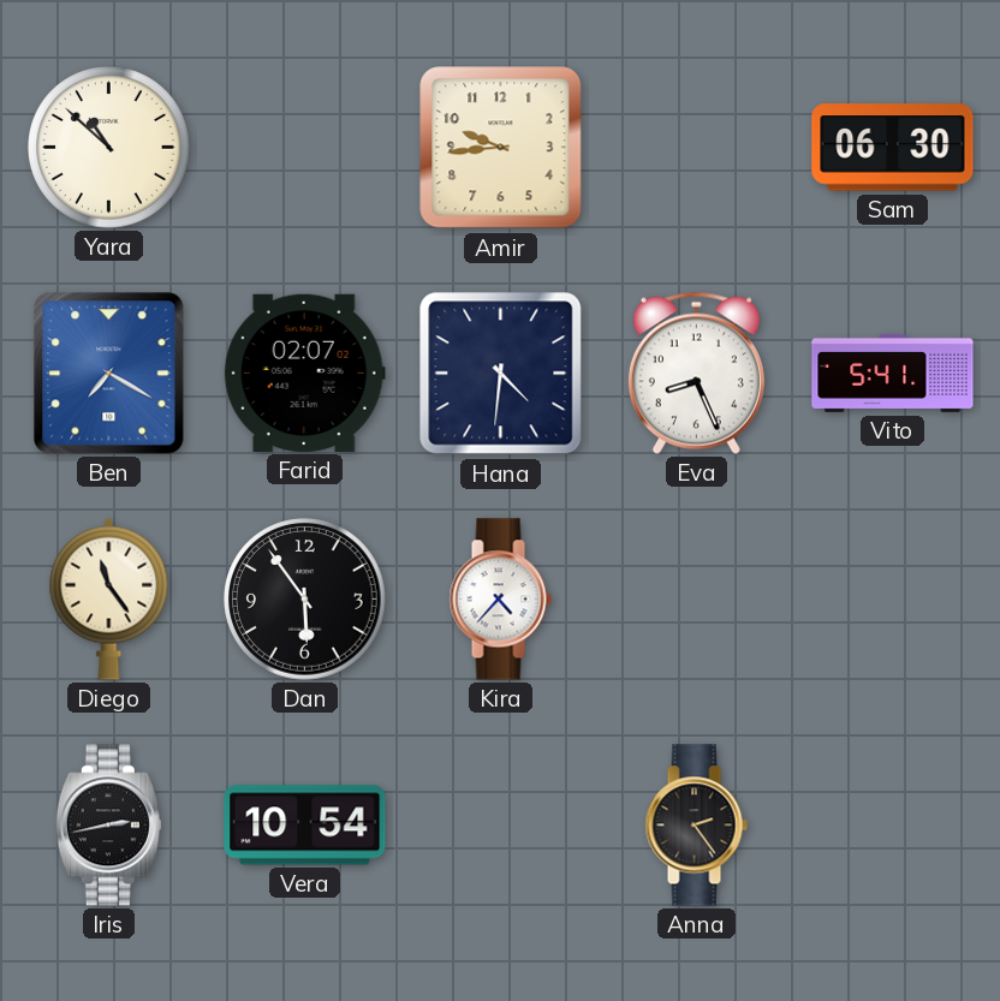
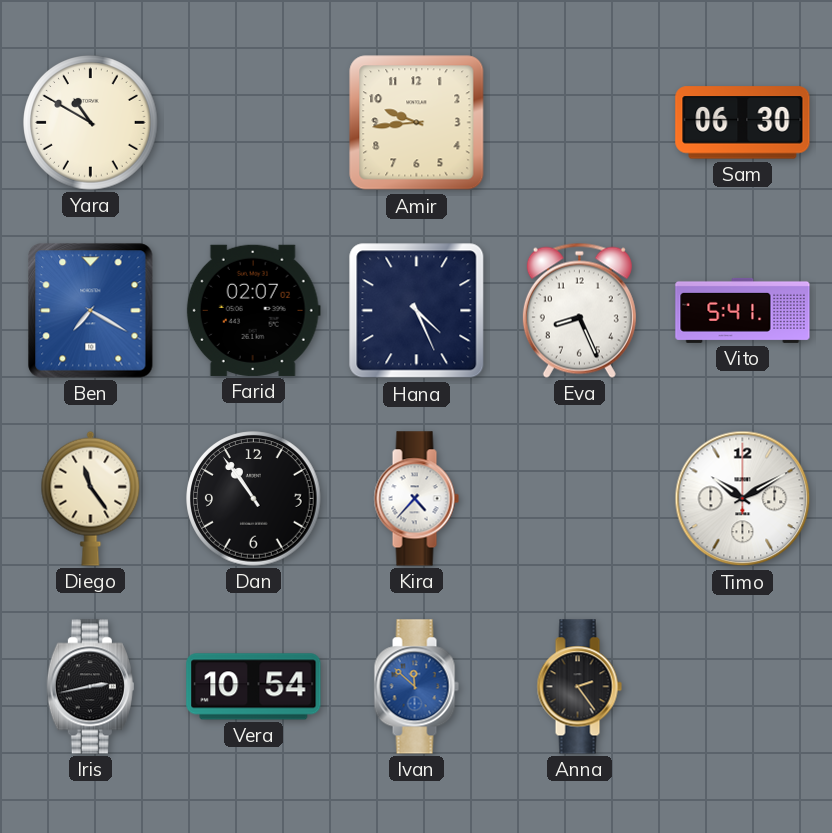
Yara: 10:52 -> 10:50 (91, 123)
Hana: 4:31 -> 4:26 (417, 311)
Dan: 5:54 -> 10:54 (254, 499)
Timo: none -> 10:10 (743, 499)
Ivan: none -> 11:52 (416, 687)
